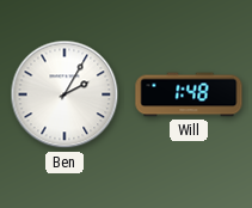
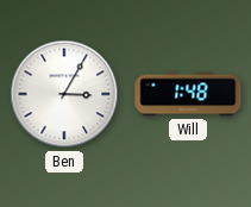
Ben: 2:05 -> 3:05 (64, 94)
